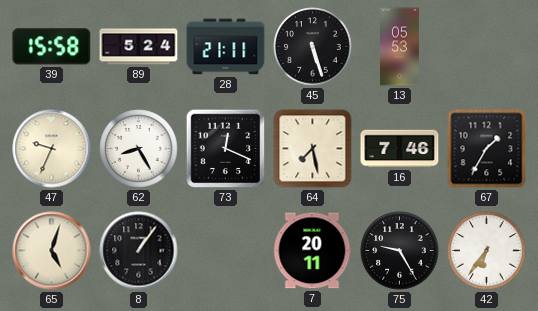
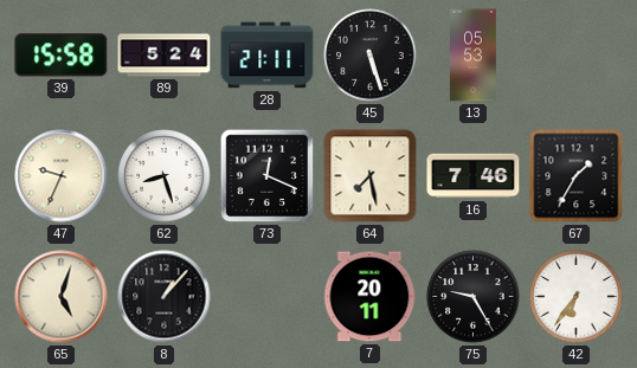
62: 8:25 -> 8:27 (165, 176)
8: 1:06 -> 1:07 (165, 297)
